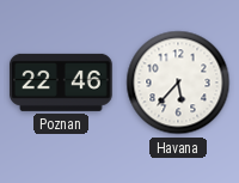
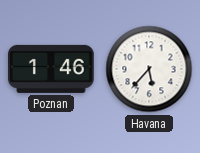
Poznan: 22:46 -> 1:46 (52, 69)
